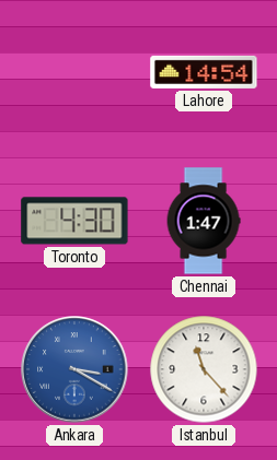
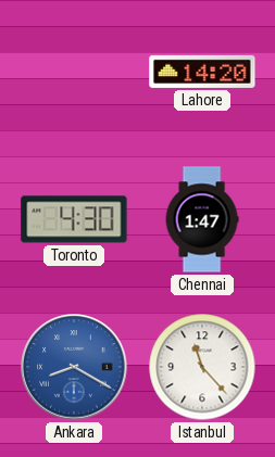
Lahore: 14:54 -> 14:20 (202, 72)
Ankara: 3:20 -> 8:20 (74, 367)
